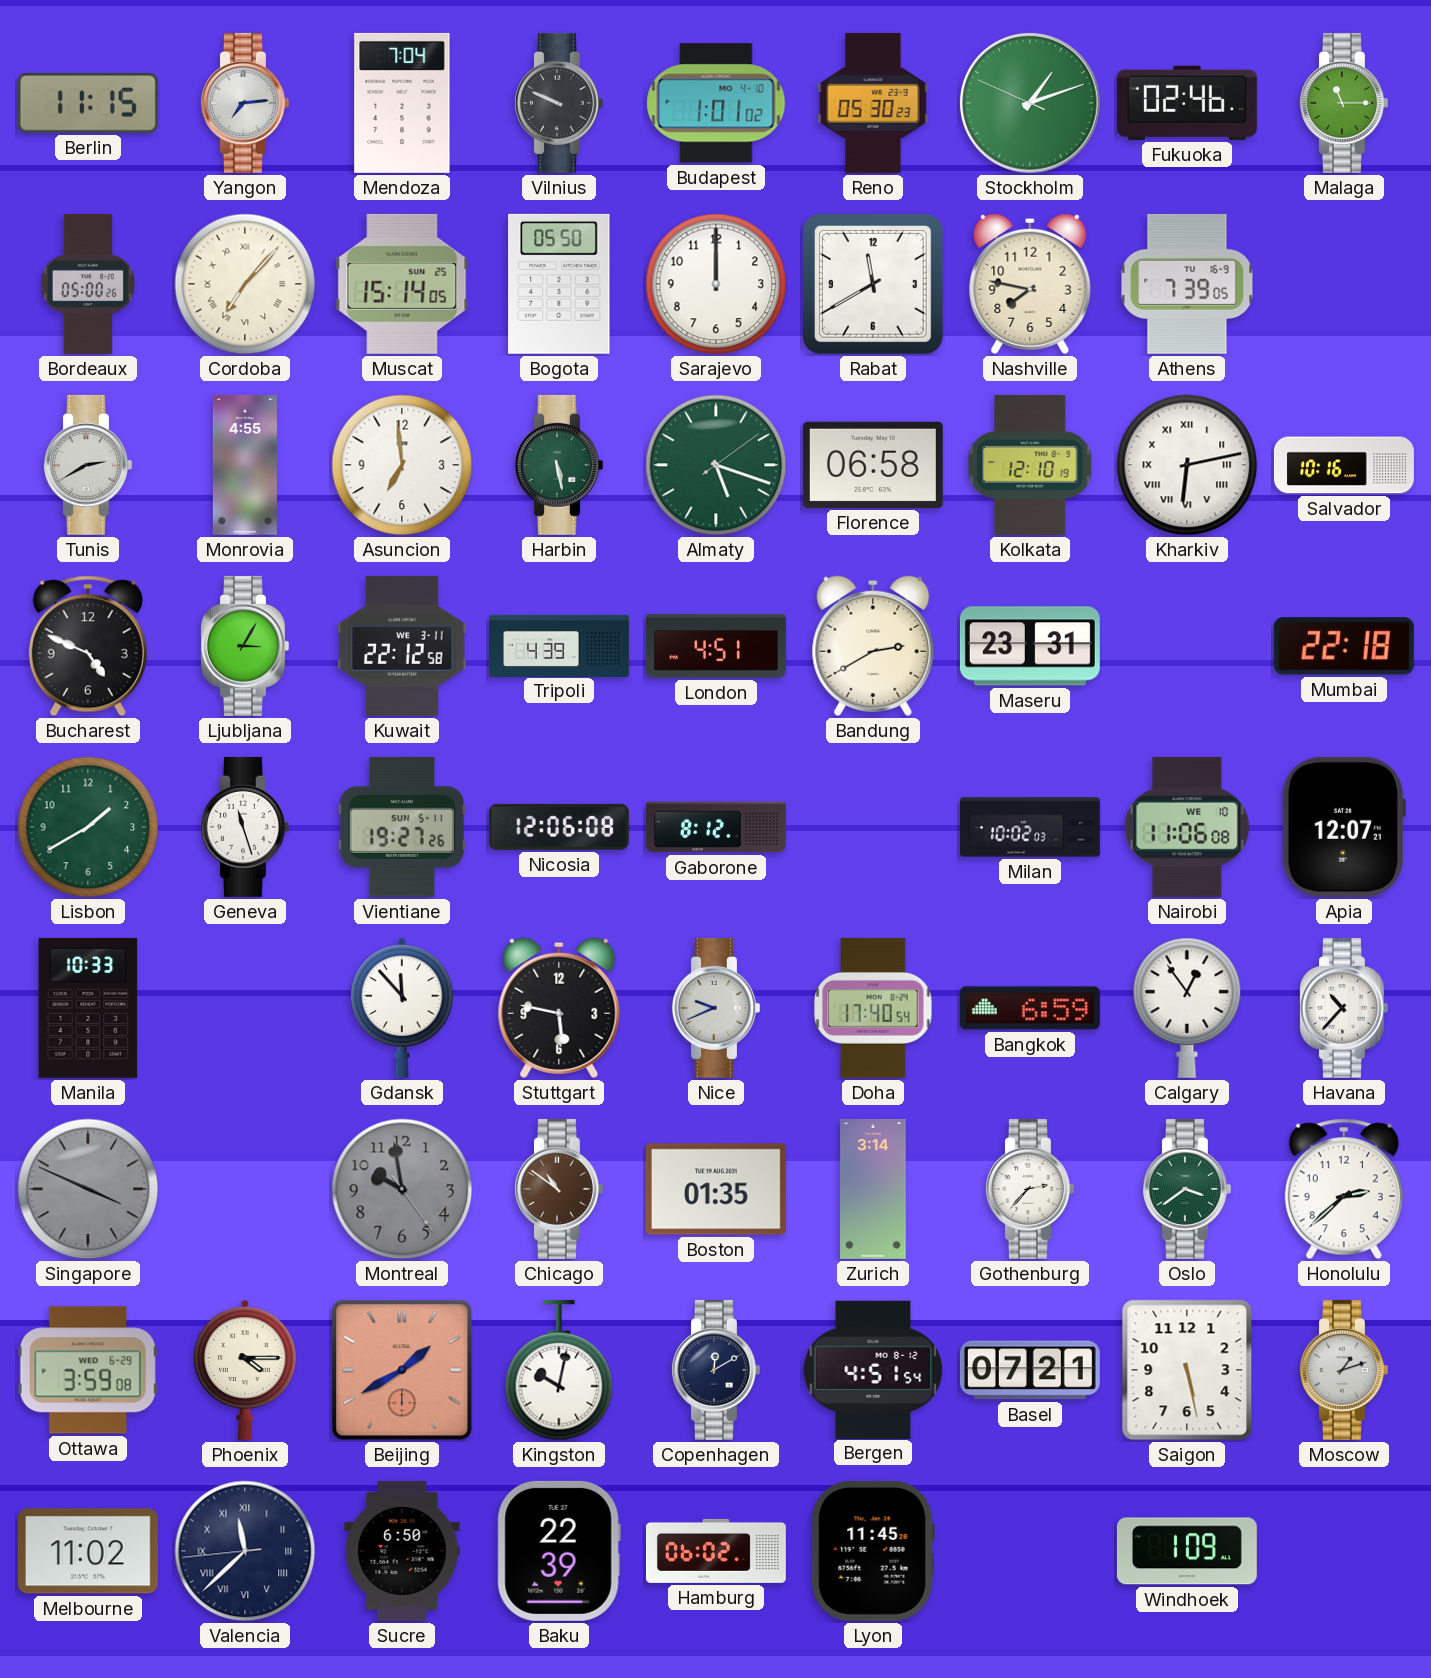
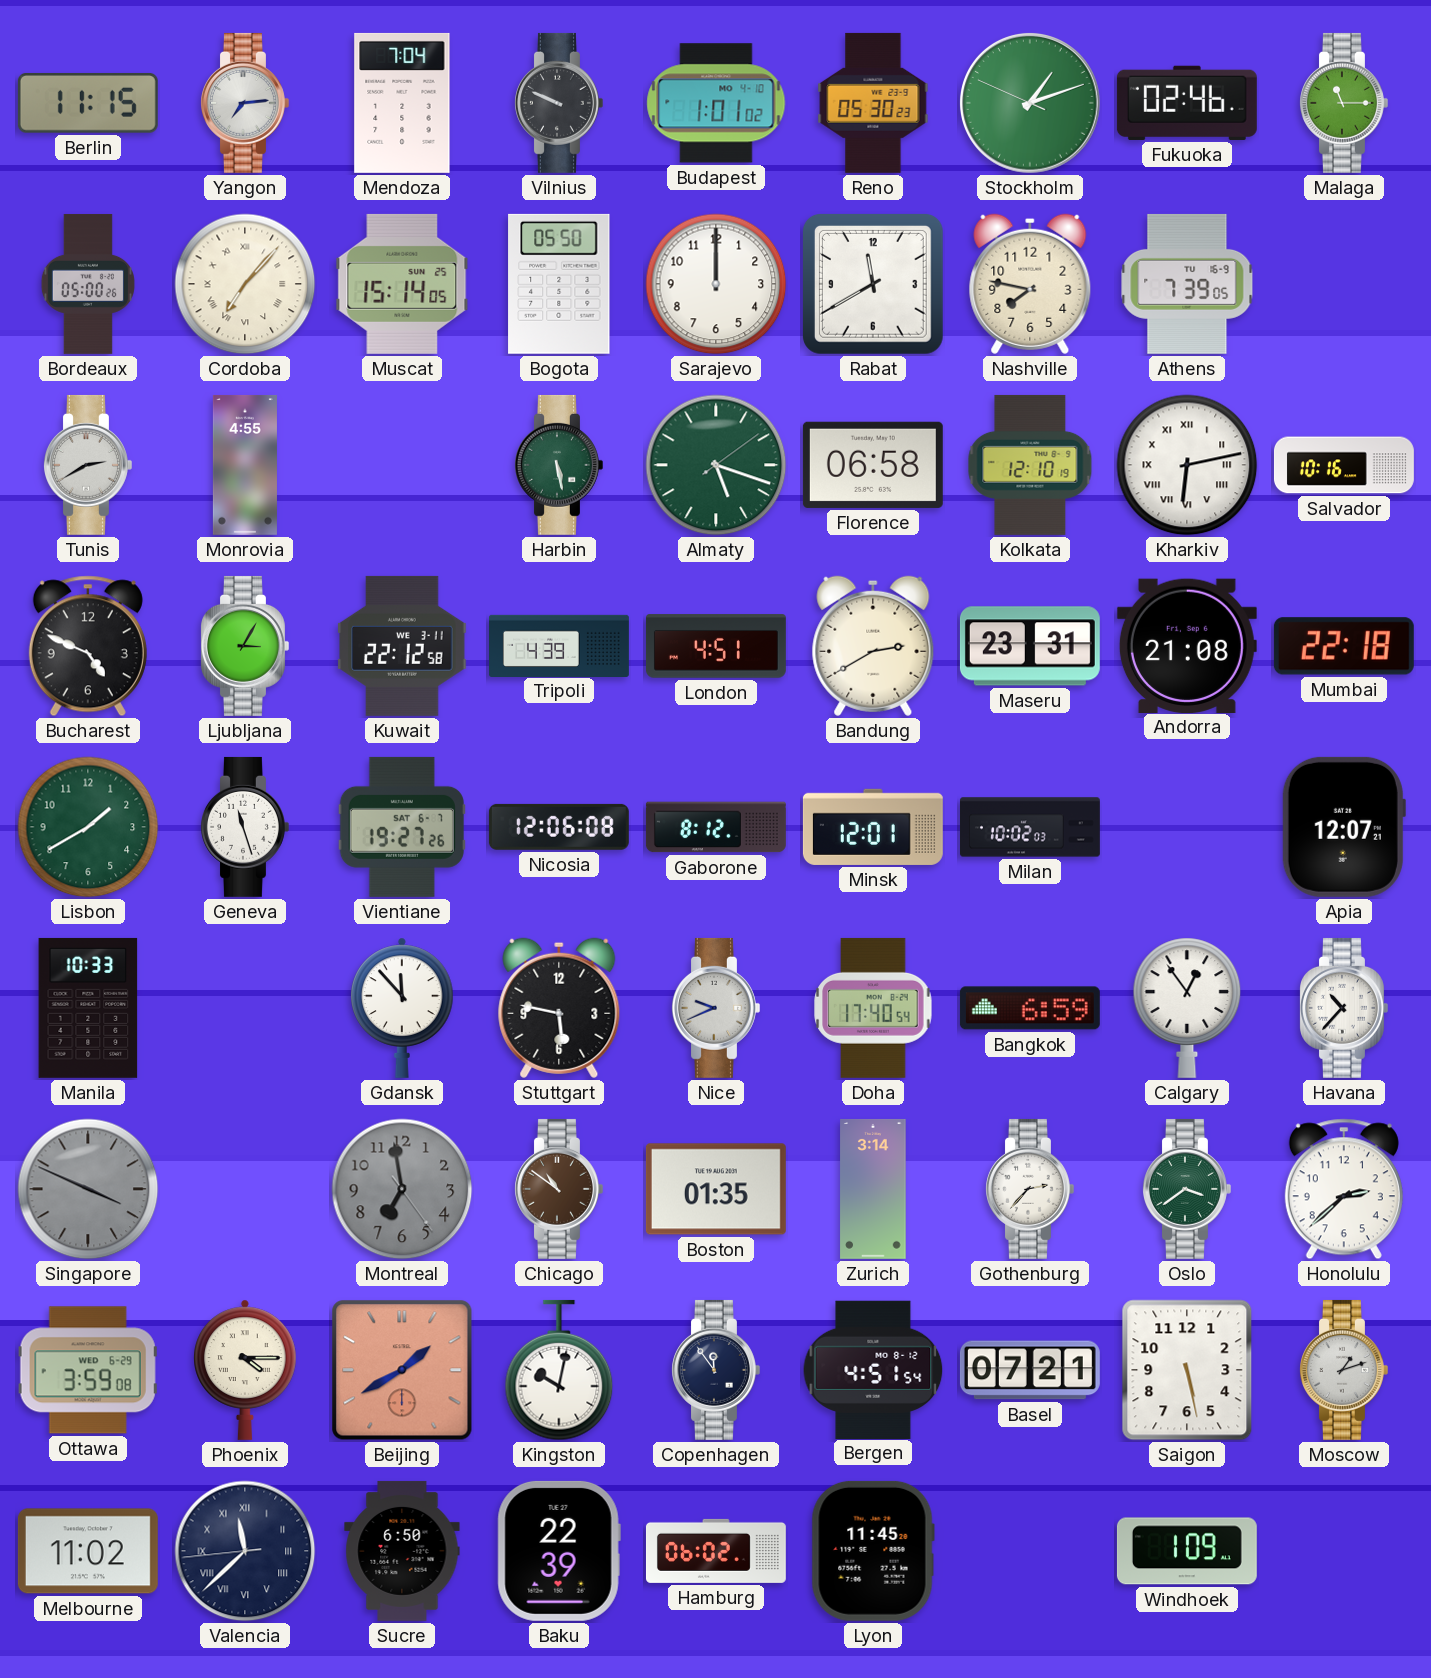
Asuncion: 6:59 -> none (402, 465)
Andorra: none -> 21:08 (1187, 645)
Vientiane date: SUN 5-11 -> SAT 6-7 (402, 827)
Minsk: none -> 12:01 (873, 827)
Nairobi: 11:06 -> none (1187, 827)
Montreal: 9:58 -> 6:58 (402, 1189)
Copenhagen: 12:10 -> 11:54 (716, 1370)
